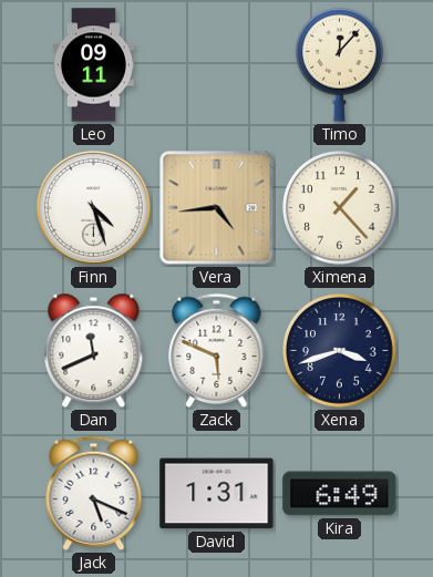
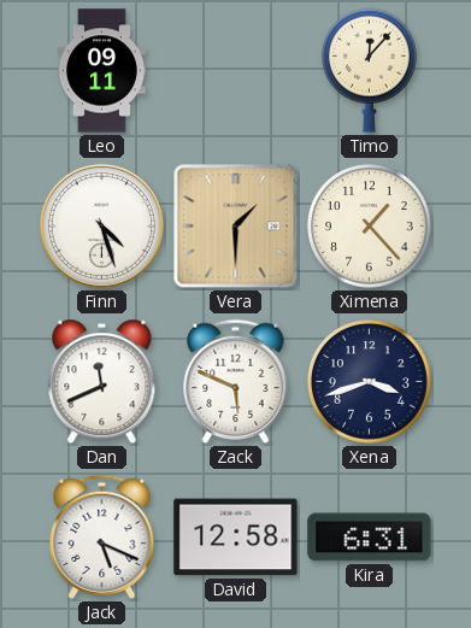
Vera: 4:44 -> 1:30 (236, 227)
David: 1:31 -> 12:58 (236, 538)
Kira: 6:49 -> 6:31 (370, 538)
